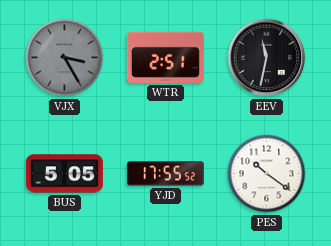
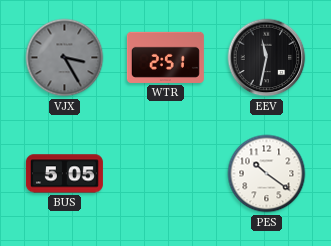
YJD: 17:55 -> none (165, 174)
